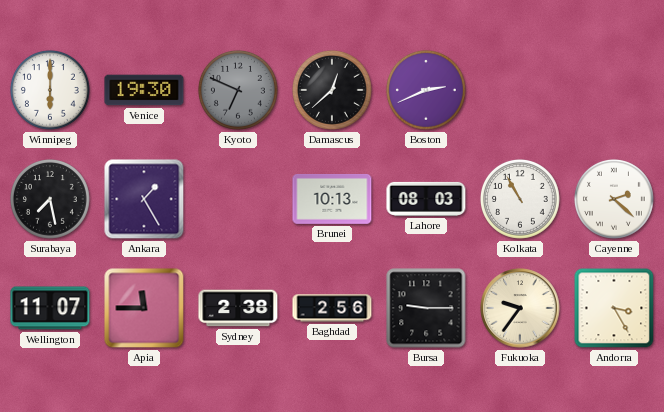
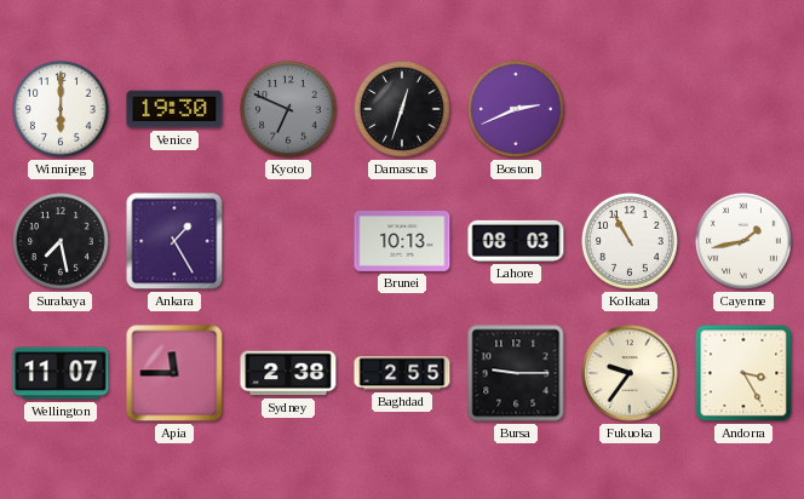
Damascus: 12:38 -> 12:33 (402, 109)
Cayenne: 2:22 -> 1:43 (743, 241)
Baghdad: 2:56 -> 2:55 (402, 373)
